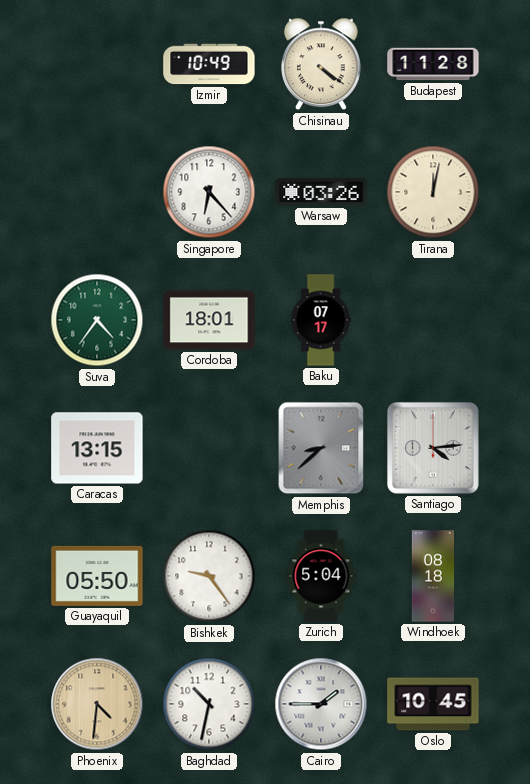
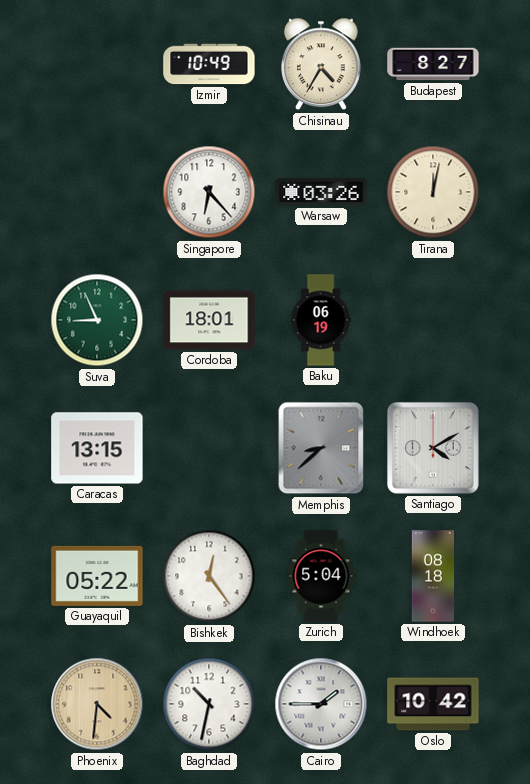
Chisinau: 4:21 -> 4:35 (322, 64)
Budapest: 11:28 -> 8:27 (433, 64)
Suva: 4:36 -> 8:56 (97, 320)
Baku: 07:17 -> 06:19 (321, 320)
Santiago: 4:14 -> 4:10 (433, 448)
Guayaquil: 05:50 -> 05:22 (97, 576)
Bishkek: 9:24 -> 12:24 (209, 576)
Oslo: 10:45 -> 10:42 (433, 704)
